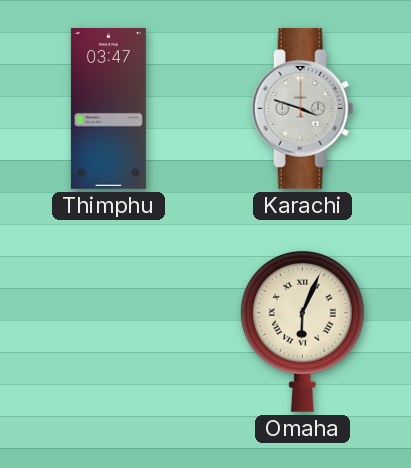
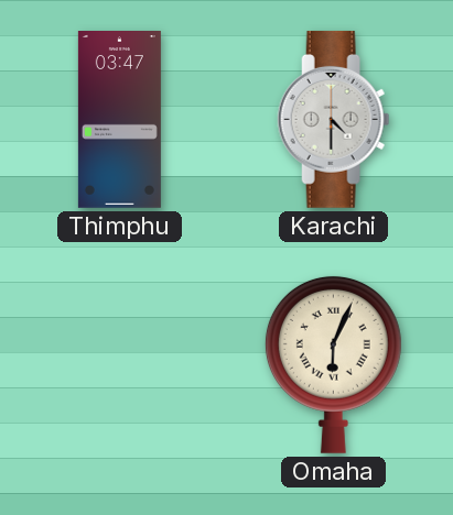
Karachi: 3:48 -> 4:30 (334, 119)
